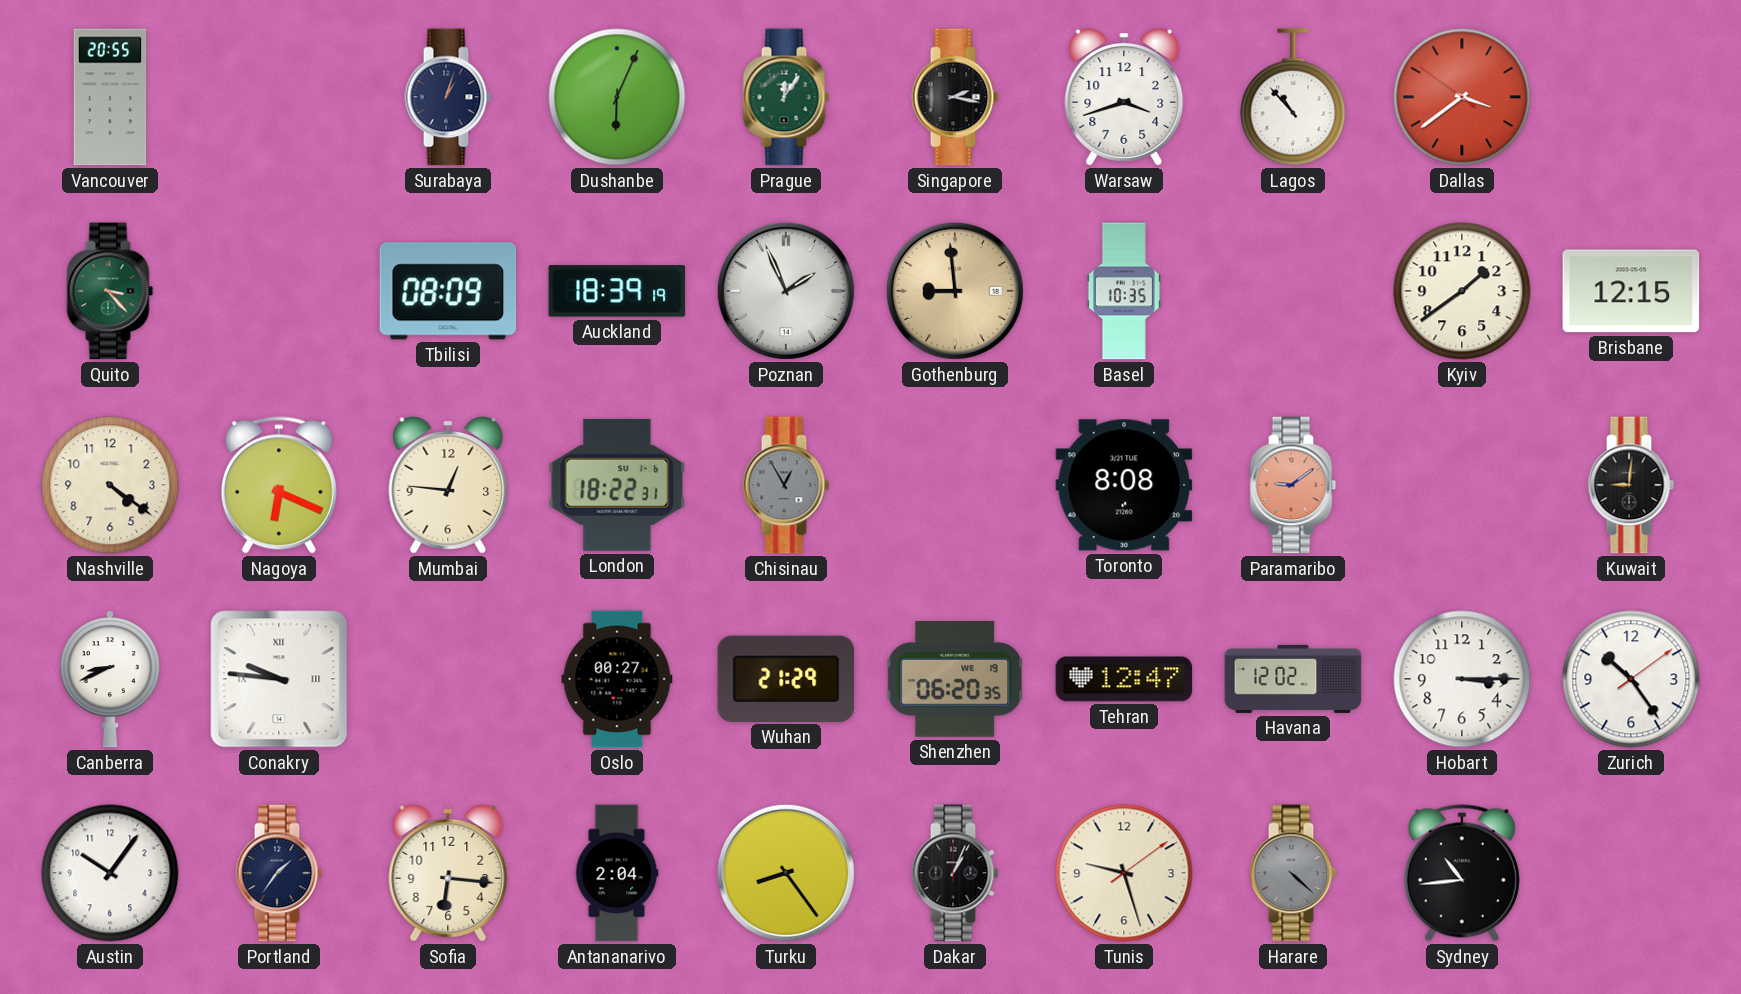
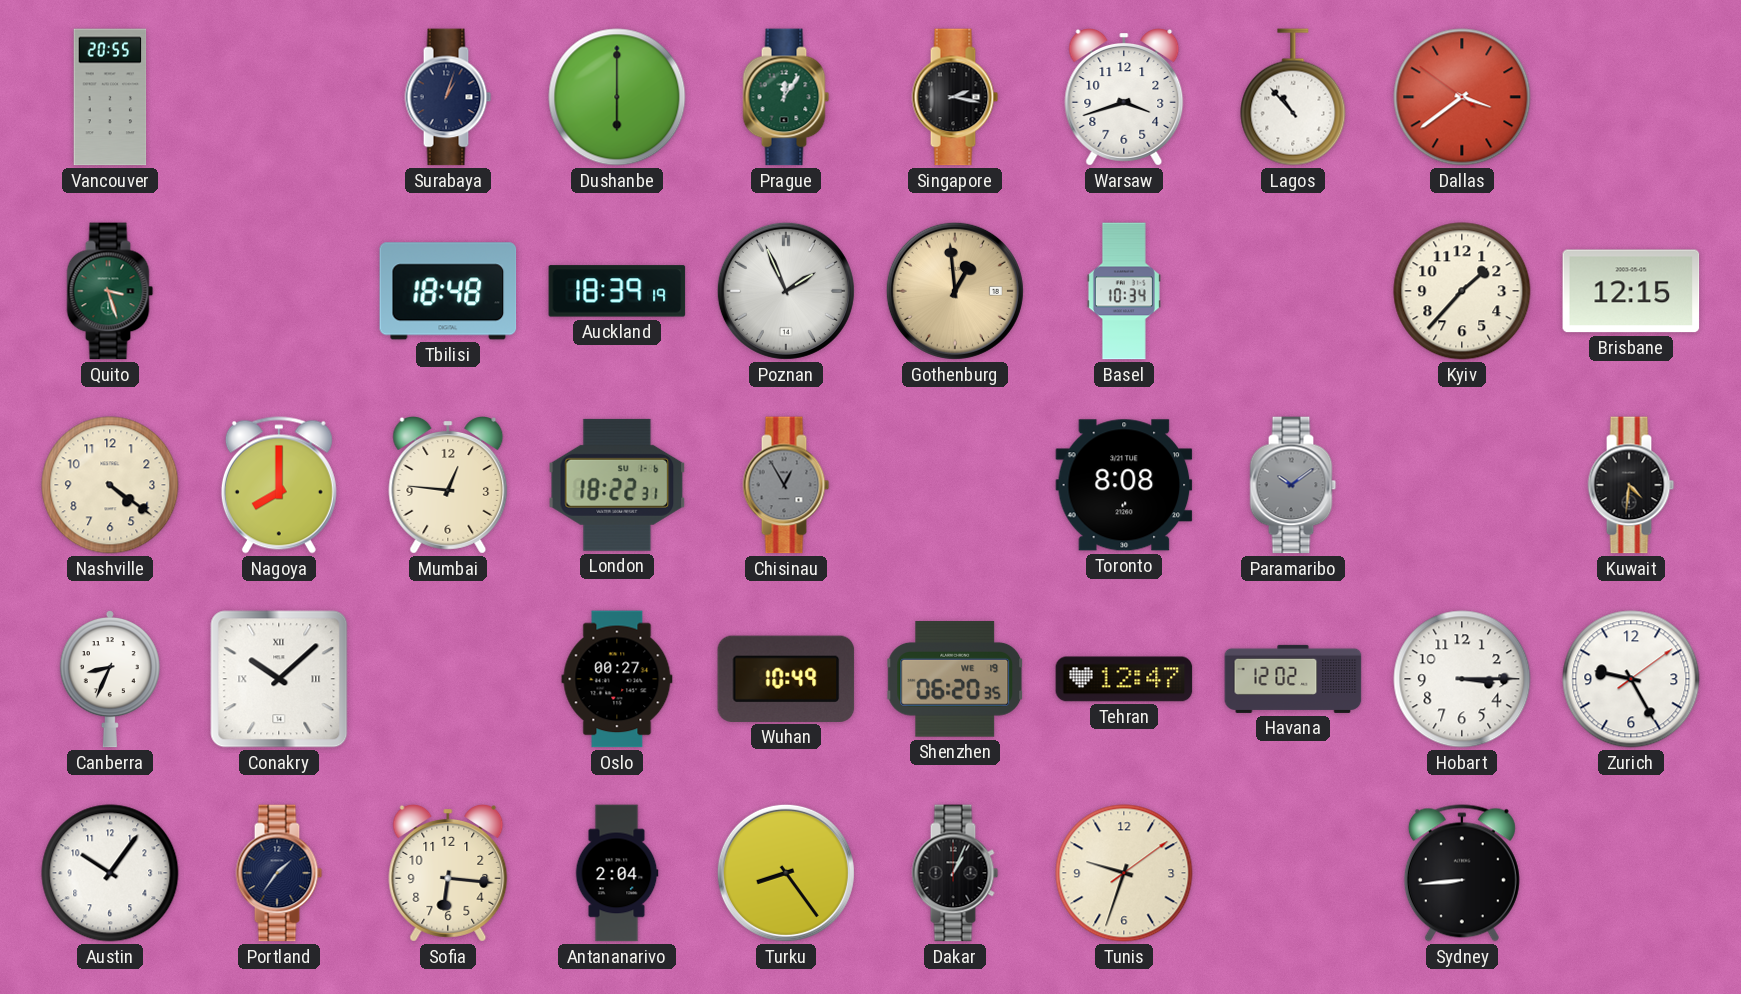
Dushanbe: 6:04 -> 6:00 (617, 97)
Quito: 3:23 -> 3:27 (110, 291)
Tbilisi: 08:09 -> 18:48 (448, 291)
Gothenburg: 8:59 -> 12:59 (955, 291)
Basel: 10:35 -> 10:34 (1124, 291)
Kyiv: 1:39 -> 1:37 (1462, 291)
Nagoya: 6:19 -> 8:00 (279, 485)
Paramaribo: 9:09 -> 10:09 (1293, 485)
Paramaribo dial: salmon -> grey (1293, 485)
Kuwait: 9:01 -> 4:31 (1631, 485)
Canberra: 8:41 -> 8:34 (110, 680)
Conakry: 9:46 -> 10:08 (279, 679)
Wuhan: 21:29 -> 10:49 (786, 679)
Zurich: 10:24 -> 9:25 (1631, 679)
Tunis: 9:27 -> 9:33 (1124, 873)
Harare: 4:22 -> none (1293, 873)
Sydney: 10:44 -> 8:44 (1462, 873)
